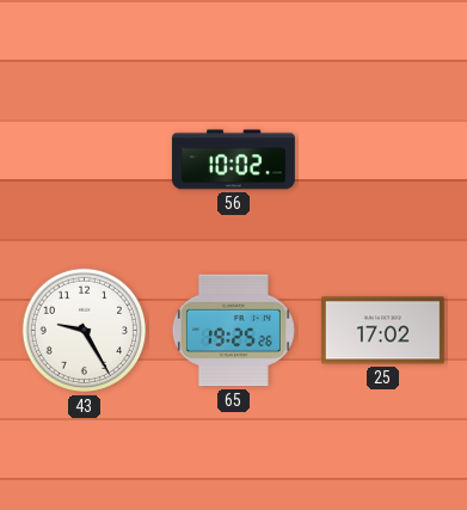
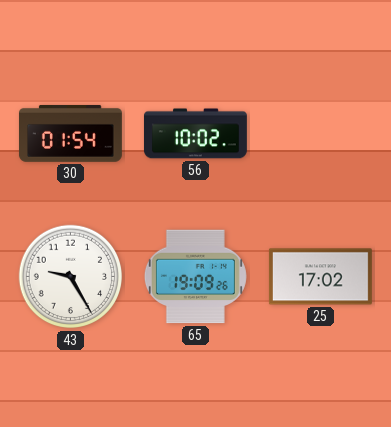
30: none -> 01:54 (70, 133)
65: 19:25 -> 19:09 (195, 277)
